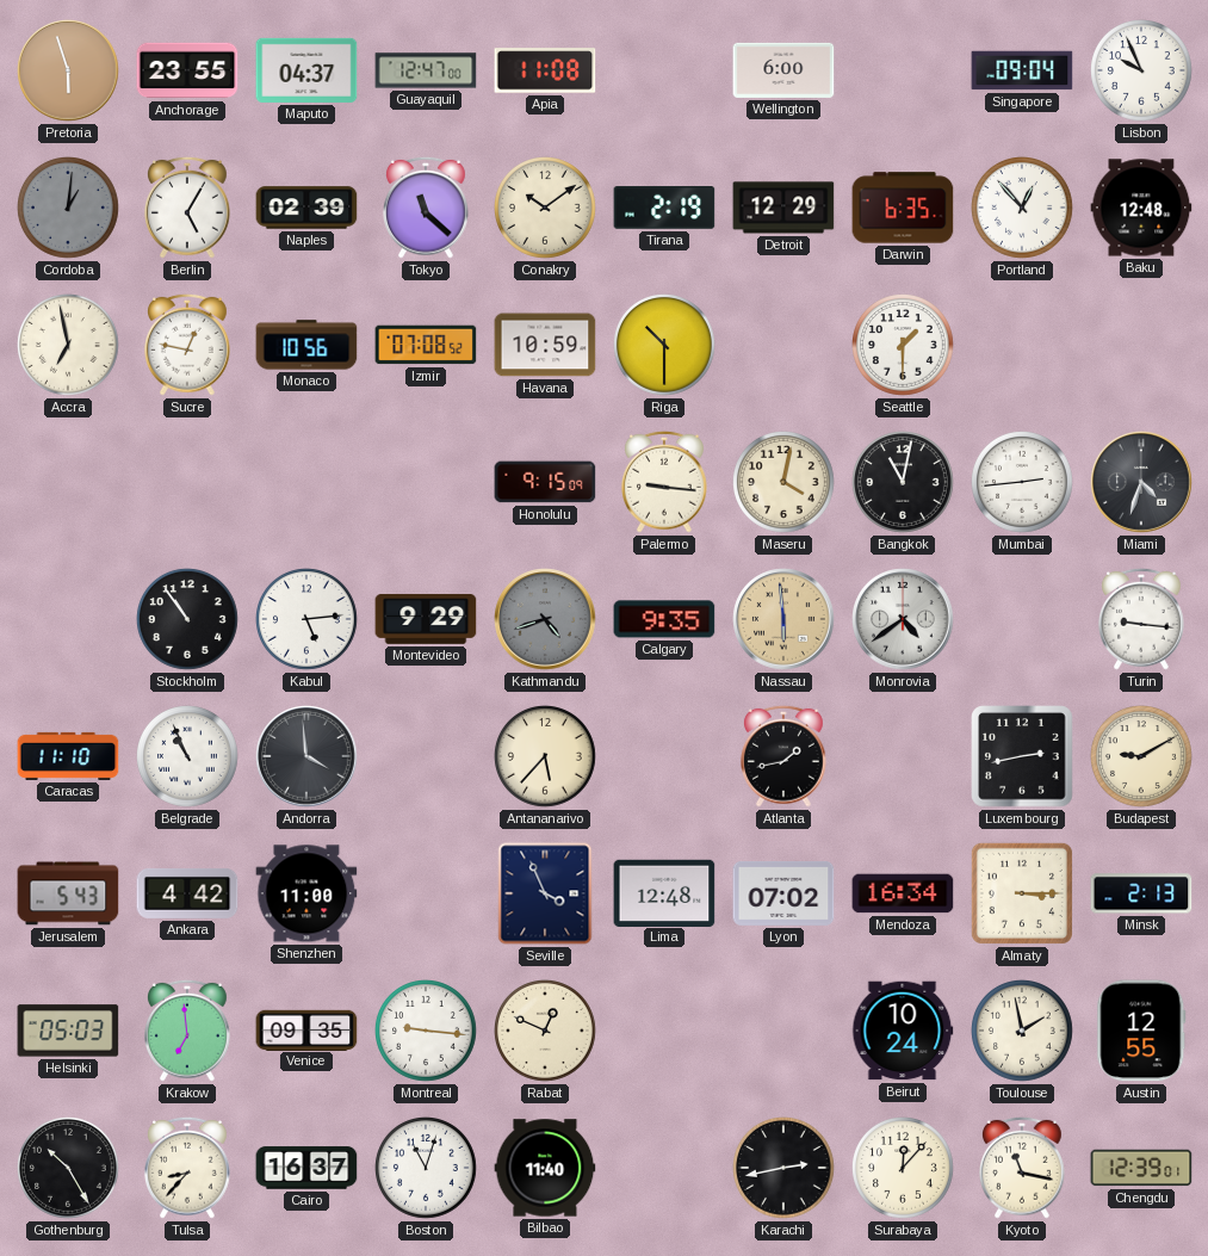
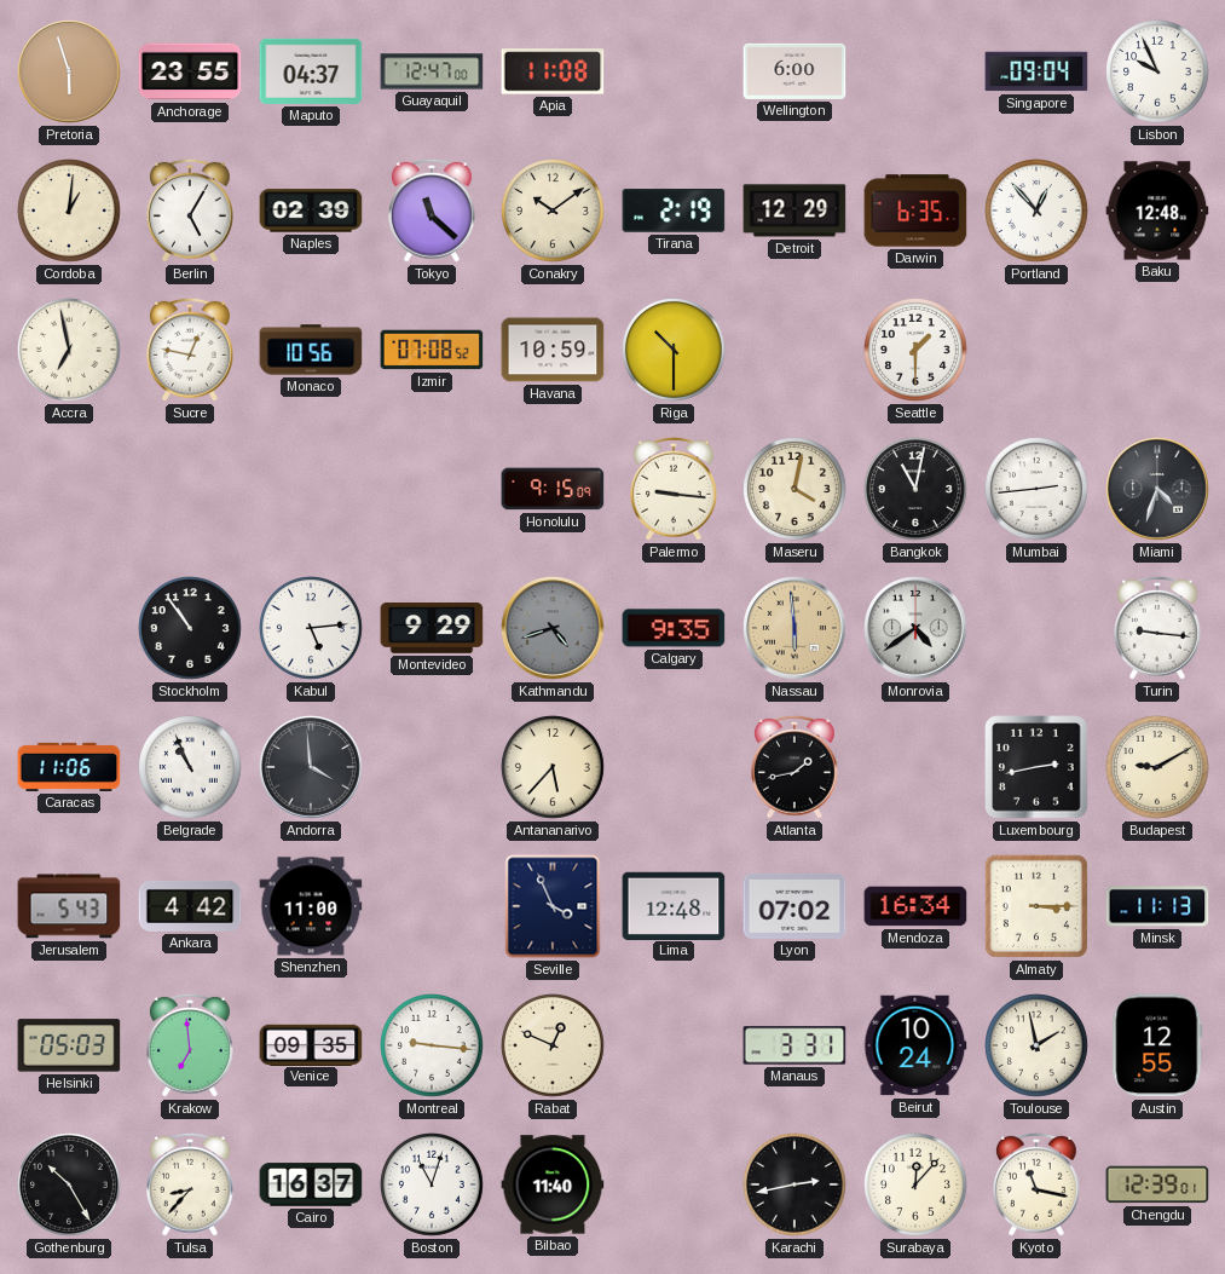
Cordoba dial: grey -> cream (70, 212)
Caracas: 11:10 -> 11:06 (69, 767)
Minsk: 2:13 -> 11:13 (1157, 906)
Manaus: none -> 3:31 (794, 1045)
